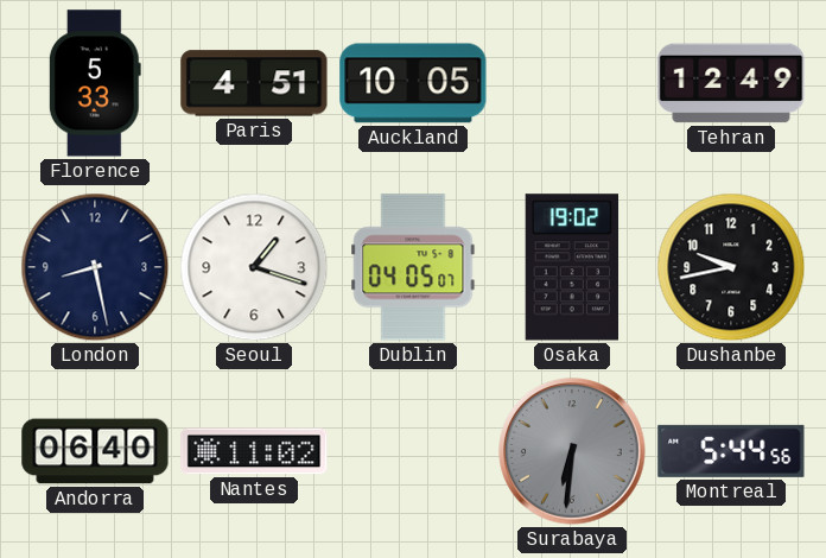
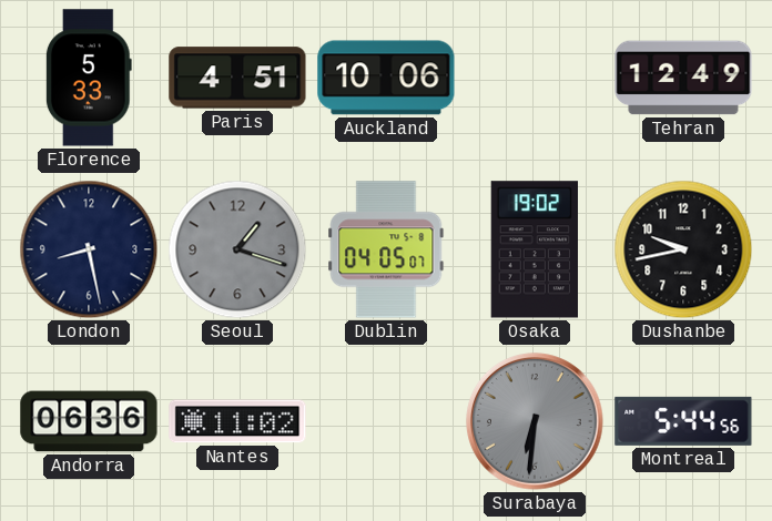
Auckland: 10:05 -> 10:06 (386, 78)
Seoul dial: white -> grey (237, 249)
Andorra: 06:40 -> 06:36 (89, 421)
